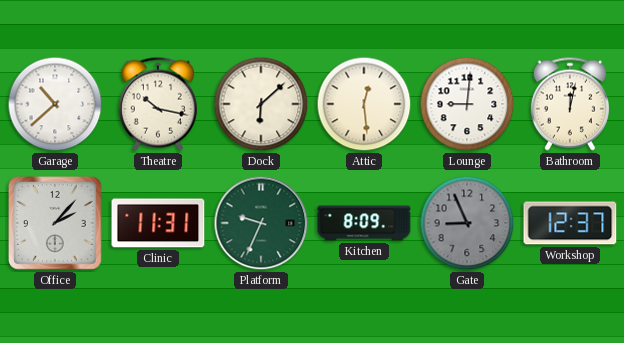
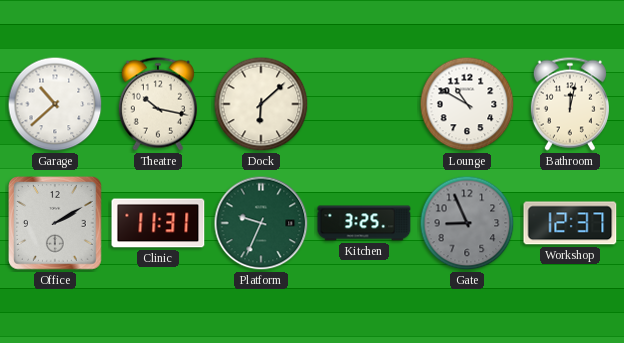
Attic: 12:29 -> none (364, 104)
Lounge: 9:01 -> 10:50 (467, 104)
Office: 2:07 -> 2:10 (56, 224)
Kitchen: 8:09 -> 3:25 (364, 223)
